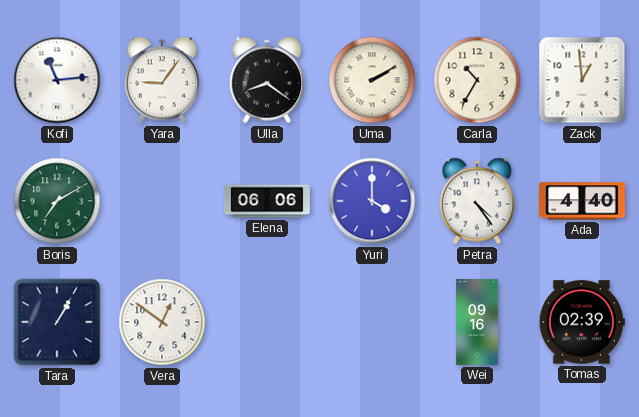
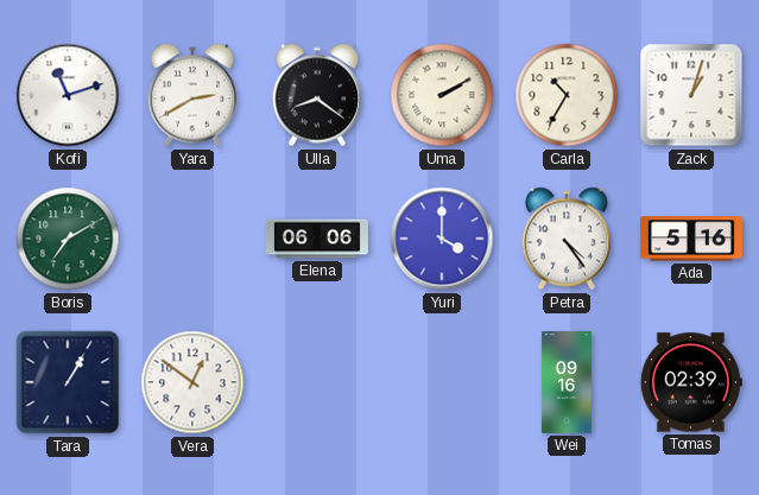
Kofi: 11:14 -> 11:12 (68, 95)
Yara: 9:06 -> 2:40 (192, 95)
Zack: 12:59 -> 1:03 (691, 95)
Ada: 4:40 -> 5:16 (691, 239)
